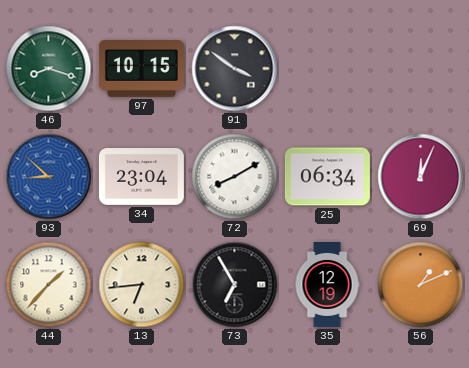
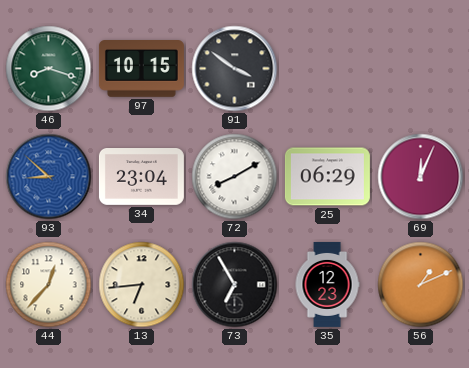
25: 06:34 -> 06:29 (327, 177)
44: 1:37 -> 12:37 (49, 285)
35: 12:19 -> 12:23 (327, 284)
